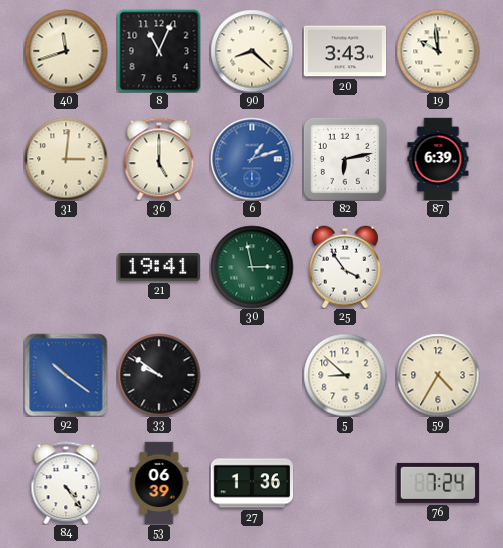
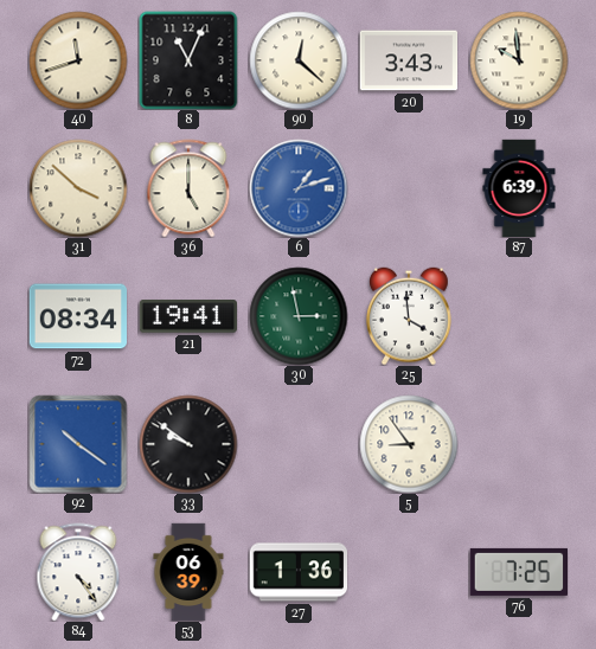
90: 8:22 -> 12:22 (299, 60)
31: 3:01 -> 3:52 (78, 188)
82: 6:13 -> none (345, 159)
72: none -> 08:34 (78, 316)
25: 3:54 -> 3:59 (410, 316)
5: 8:52 -> 8:54 (409, 444)
59: 4:35 -> none (438, 375)
76: 7:24 -> 7:25 (518, 572)
